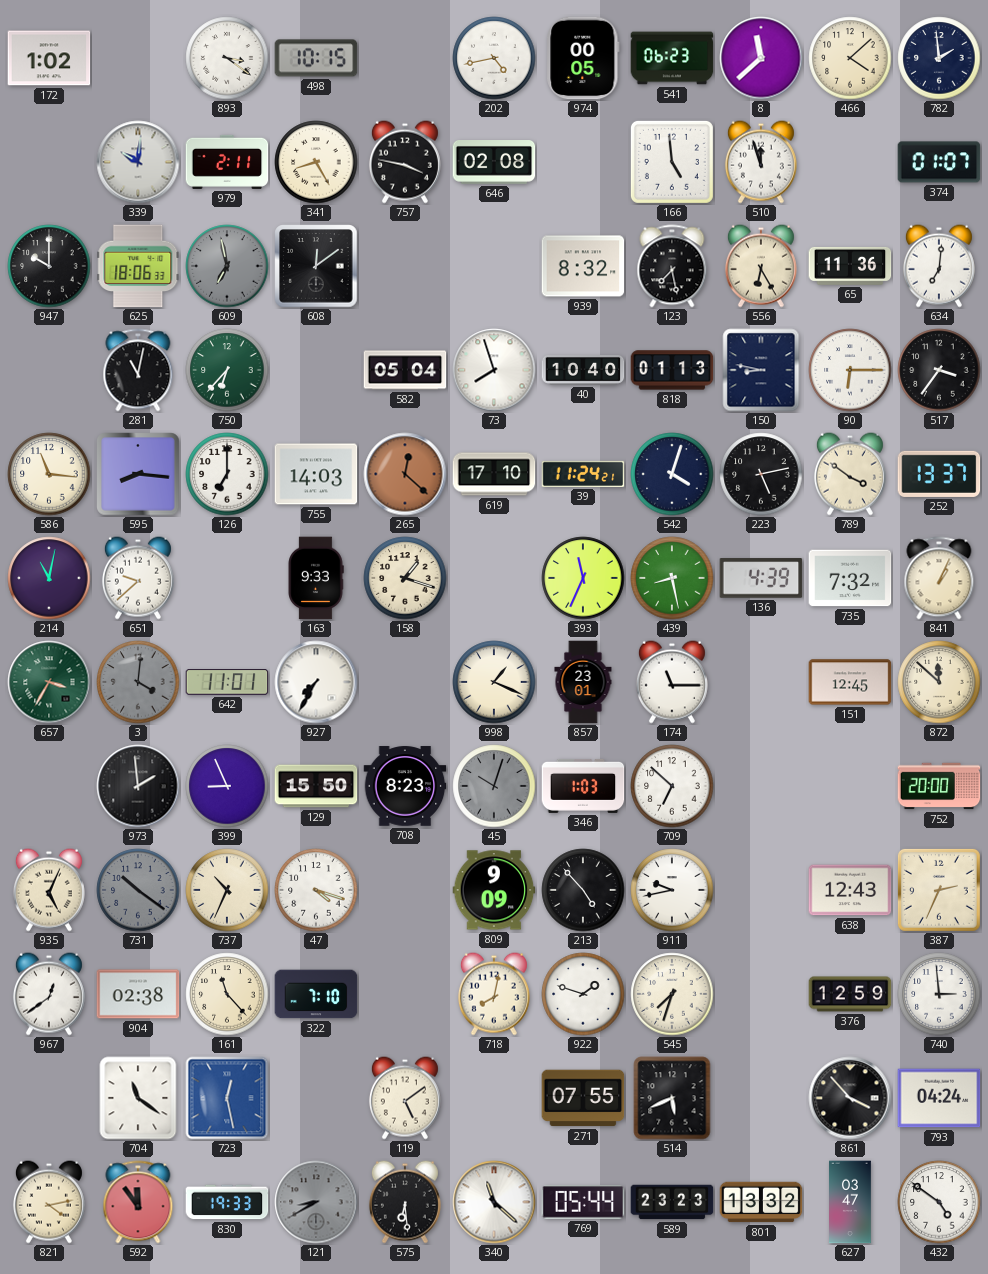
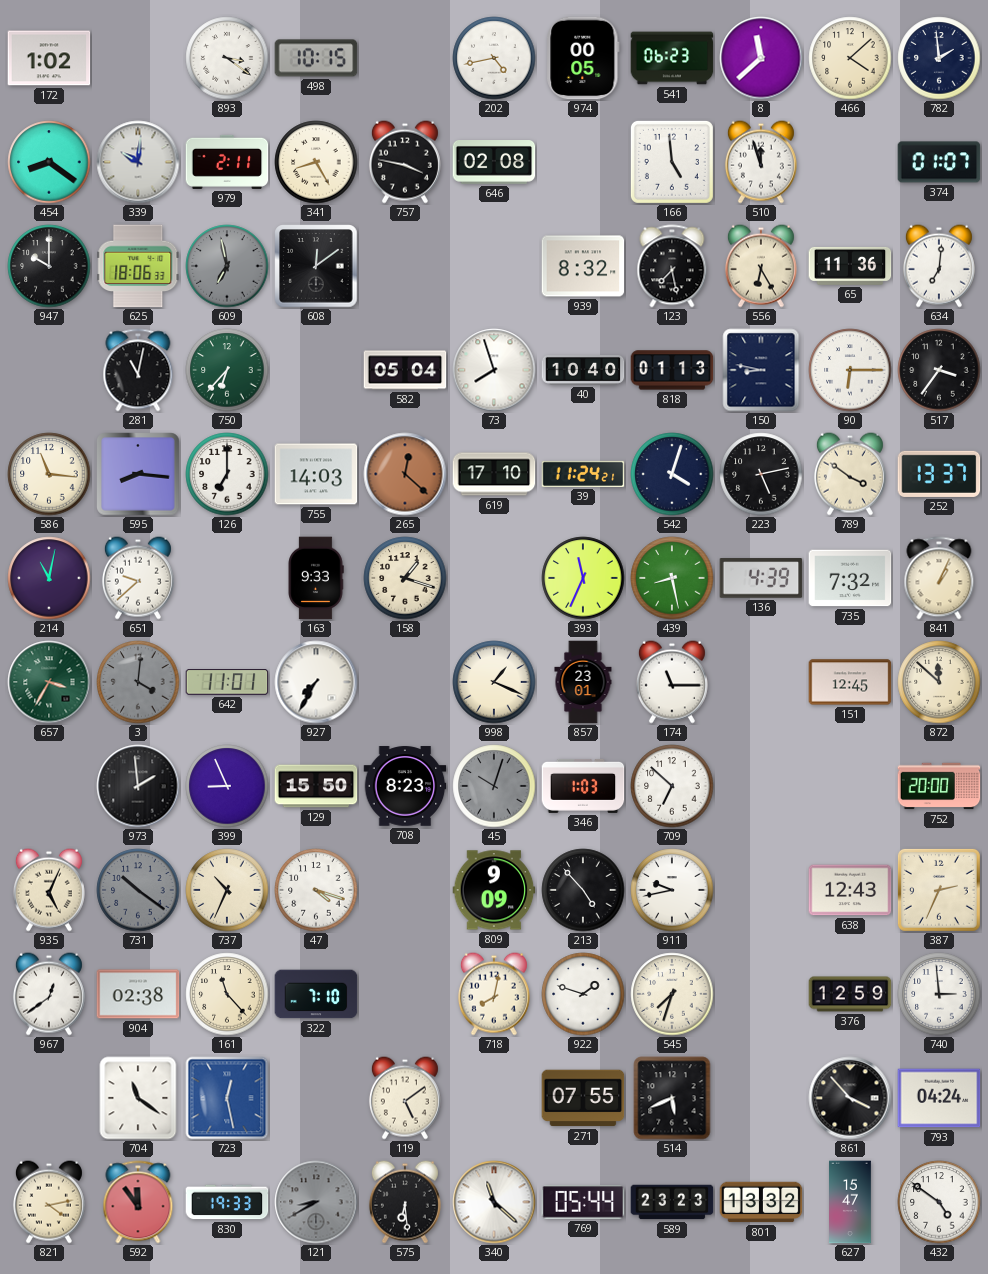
454: none -> 8:21 (49, 162)
627: 03:47 -> 15:47 (850, 1202)
